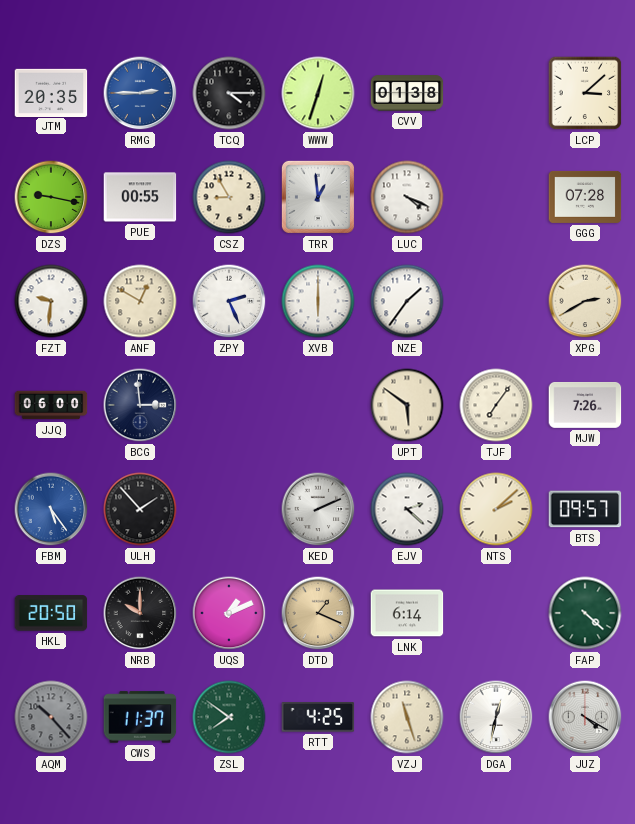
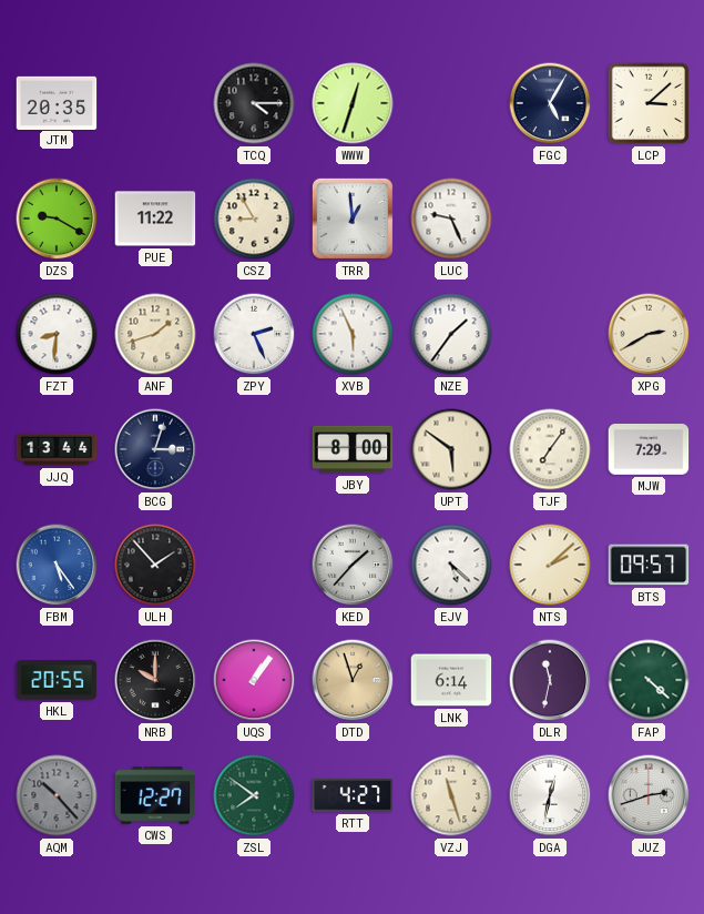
RMG: 2:45 -> none (140, 93)
CVV: 01:38 -> none (407, 93)
FGC: none -> 5:05 (550, 103)
DZS: 9:17 -> 9:20 (57, 219)
PUE: 00:55 -> 11:22 (155, 219)
LUC: 4:19 -> 9:26 (451, 219)
GGG: 07:28 -> none (585, 197)
FZT: 9:31 -> 8:31 (57, 334)
ANF: 12:50 -> 1:42 (155, 334)
XVB: 6:00 -> 5:56 (353, 334)
JJQ: 06:00 -> 13:44 (57, 449)
BCG: 2:59 -> 3:03 (155, 449)
JBY: none -> 8:00 (353, 449)
MJW: 7:26 -> 7:29 (649, 449)
KED: 2:11 -> 1:37 (353, 565)
EJV: 2:22 -> 5:22 (451, 565)
HKL: 20:50 -> 20:55 (57, 680)
UQS: 1:11 -> 1:06 (254, 680)
DTD: 1:19 -> 12:57 (353, 680)
DLR: none -> 11:32 (550, 680)
CWS: 11:37 -> 12:27 (155, 795)
RTT: 4:25 -> 4:27 (353, 795)
JUZ: 4:20 -> 2:42 (649, 795)
